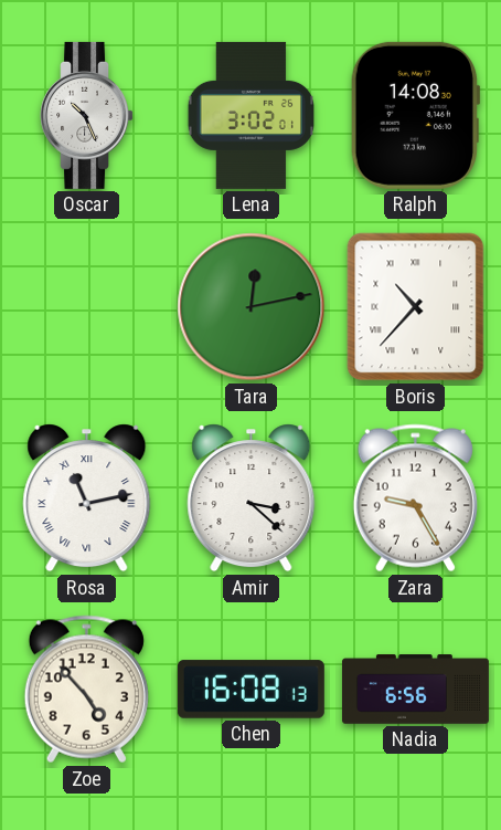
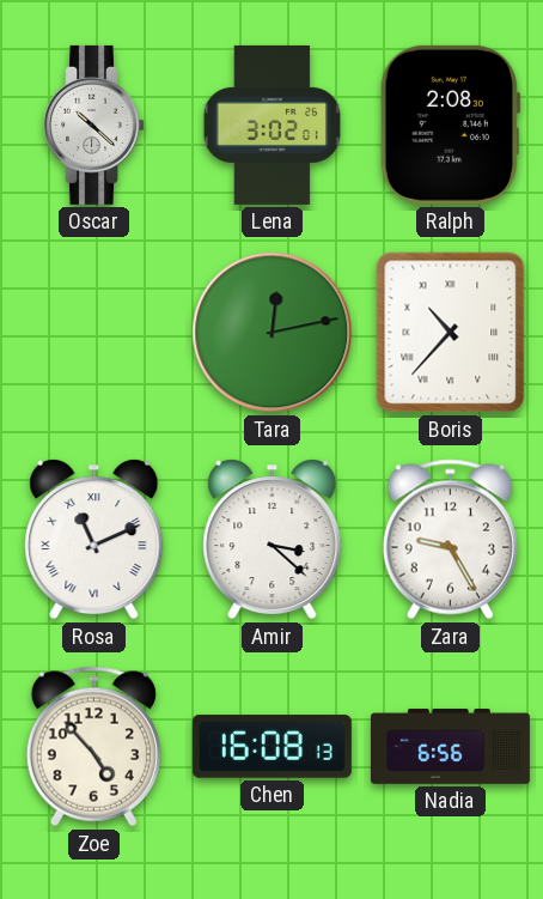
Oscar: 10:26 -> 10:22 (94, 124)
Ralph: 14:08 -> 2:08 (450, 124)
Rosa: 11:13 -> 11:11 (94, 540)
